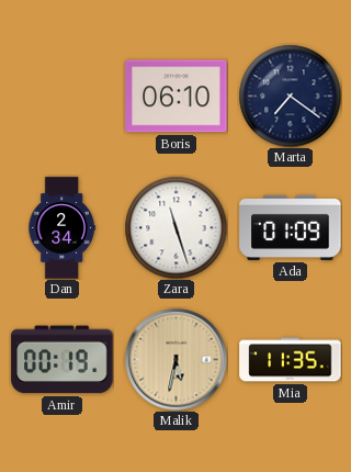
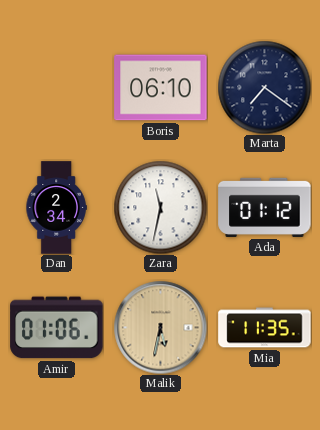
Zara: 11:27 -> 11:32 (160, 207)
Ada: 01:09 -> 01:12 (265, 207)
Amir: 00:19 -> 01:06 (57, 328)
